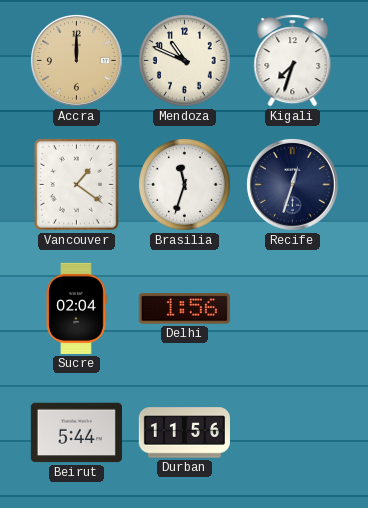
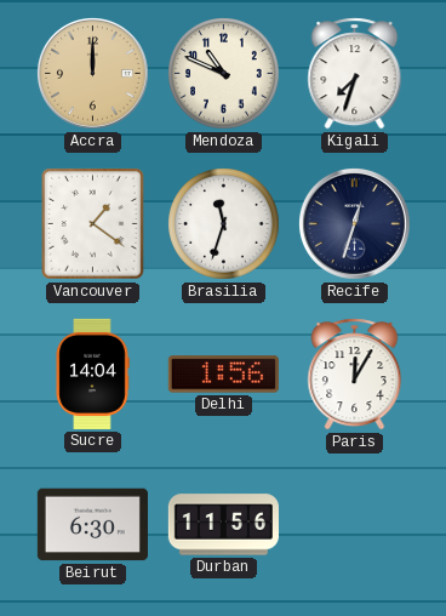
Sucre: 02:04 -> 14:04 (92, 373)
Paris: none -> 12:05 (355, 375)
Beirut: 5:44 -> 6:30 (92, 525)
